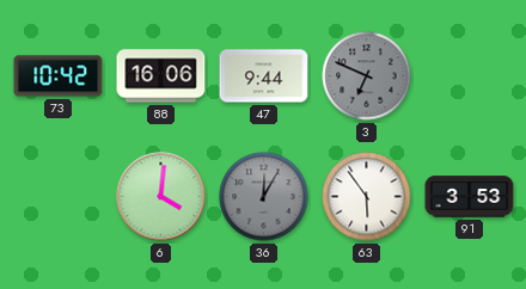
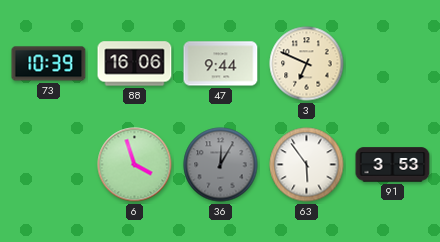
73: 10:42 -> 10:39 (49, 64)
3 dial: grey -> cream (307, 64)
6: 4:01 -> 3:57 (135, 165)
